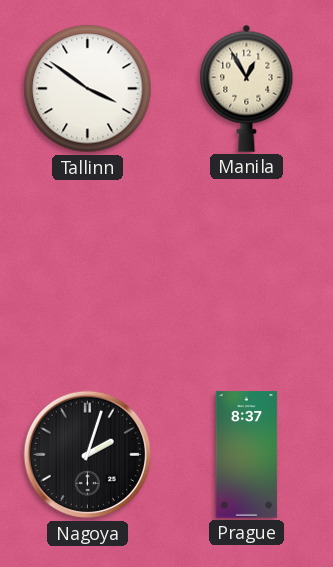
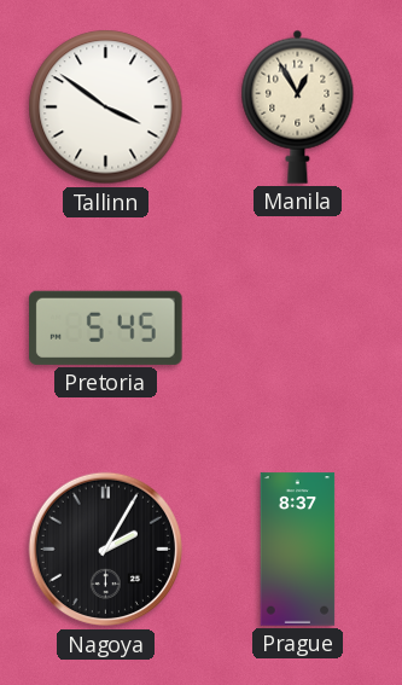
Pretoria: none -> 5:45 (106, 327)
Nagoya: 2:03 -> 2:05 (106, 550)
